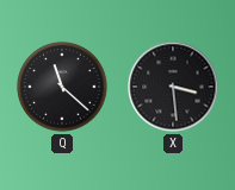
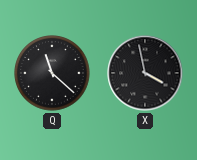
X: 3:29 -> 3:58 (145, 73)
